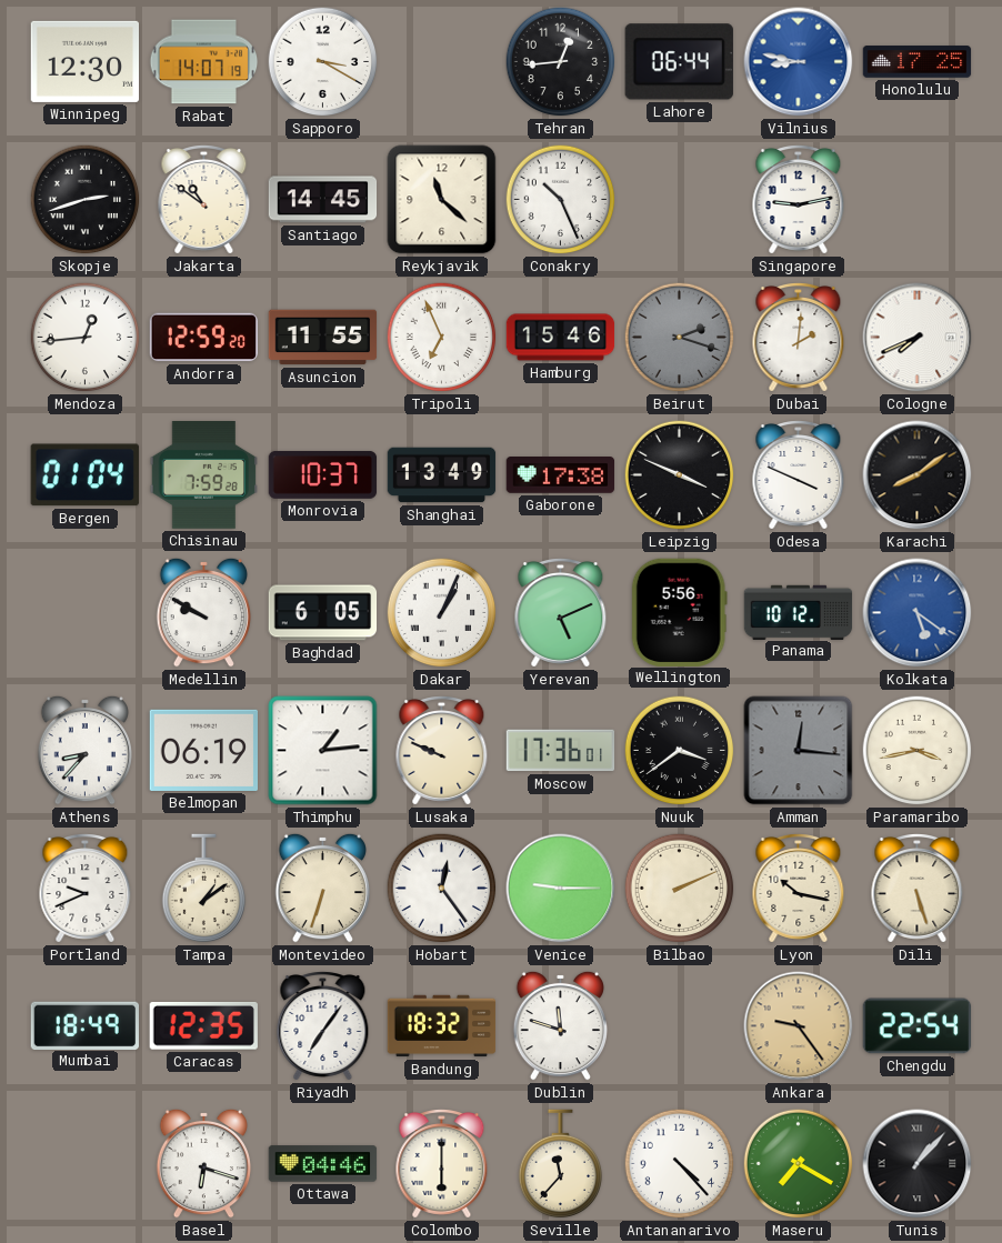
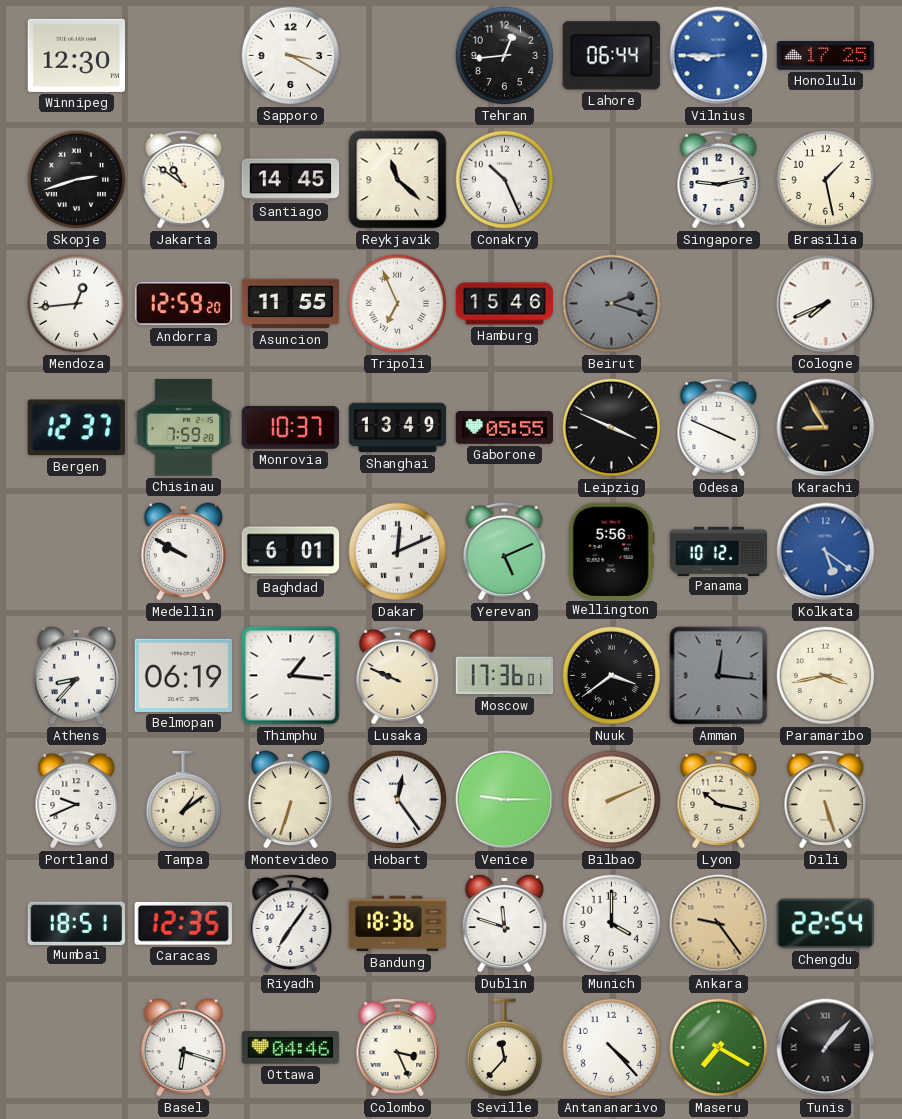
Rabat: 14:07 -> none (204, 62)
Vilnius: 8:47 -> 8:45 (719, 56)
Brasilia: none -> 1:28 (826, 180)
Dubai: 2:01 -> none (799, 338)
Bergen: 01:04 -> 12:37 (76, 428)
Gaborone: 17:38 -> 05:55 (505, 428)
Karachi: 8:09 -> 8:55 (826, 428)
Baghdad: 6:05 -> 6:01 (291, 552)
Dakar: 1:04 -> 12:11 (398, 552)
Thimphu: 1:14 -> 1:16 (291, 676)
Mumbai: 18:49 -> 18:51 (76, 923)
Bandung: 18:32 -> 18:36 (398, 924)
Munich: none -> 4:00 (612, 924)
Colombo: 6:00 -> 3:26 (398, 1048)
